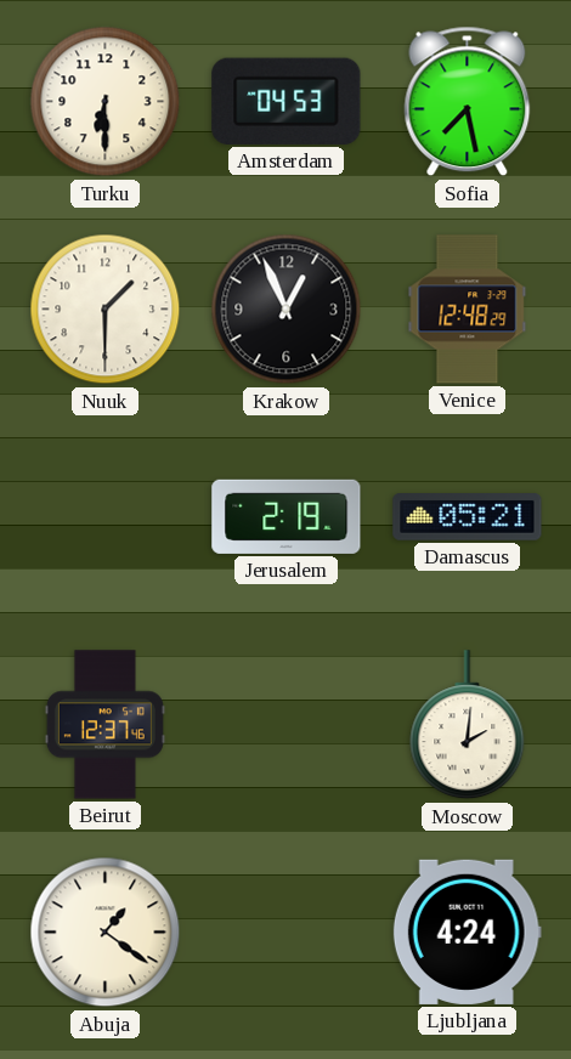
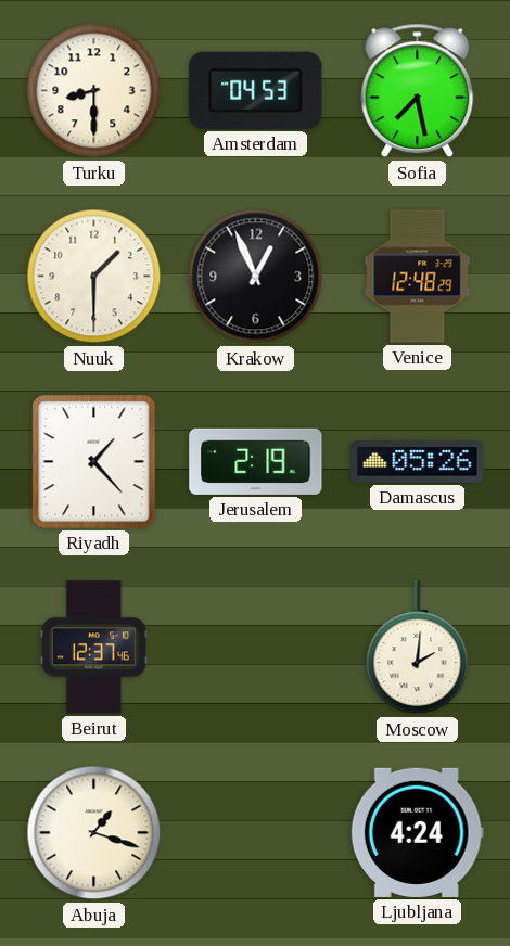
Turku: 6:30 -> 8:30 (94, 91)
Riyadh: none -> 1:23 (94, 462)
Damascus: 05:21 -> 05:26 (418, 462)
Abuja: 1:21 -> 1:18 (94, 833)
